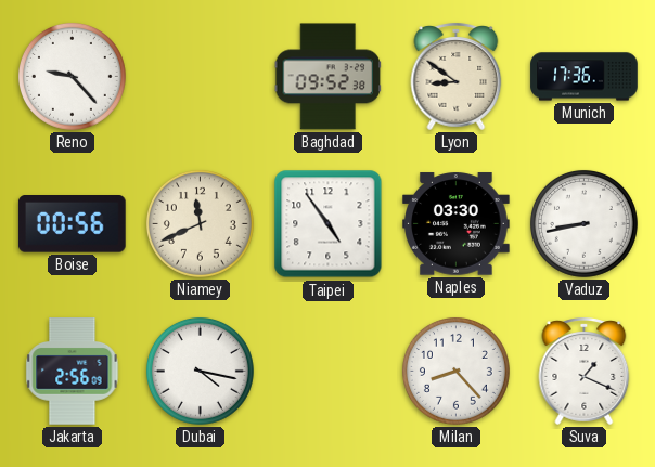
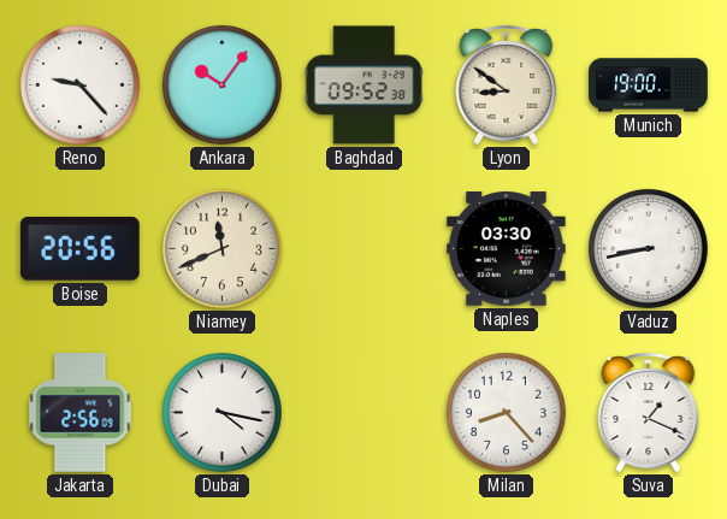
Ankara: none -> 10:06 (221, 84)
Munich: 17:36 -> 19:00 (649, 85)
Boise: 00:56 -> 20:56 (79, 249)
Taipei: 4:54 -> none (329, 224)
